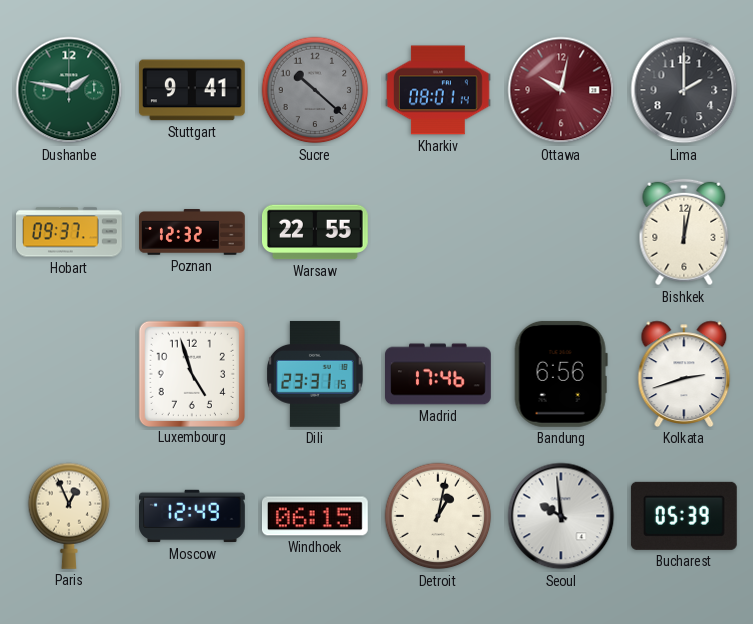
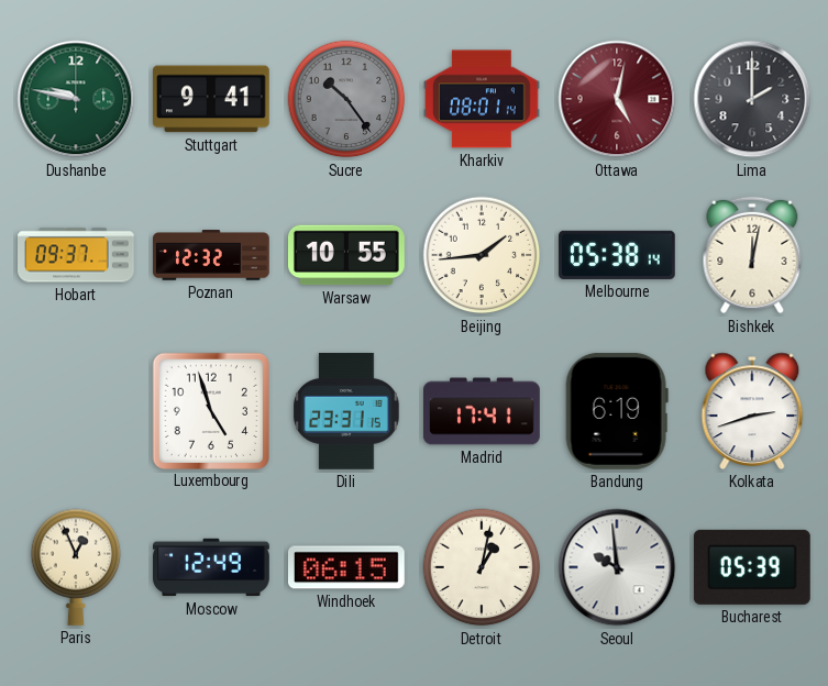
Dushanbe: 1:47 -> 9:47 (76, 99)
Sucre: 10:22 -> 10:24 (346, 99)
Ottawa: 10:02 -> 5:02 (617, 99)
Warsaw: 22:55 -> 10:55 (347, 255)
Beijing: none -> 1:44 (482, 255)
Melbourne: none -> 05:38 (617, 255)
Madrid: 17:46 -> 17:41 (483, 411)
Bandung: 6:56 -> 6:19 (617, 411)
